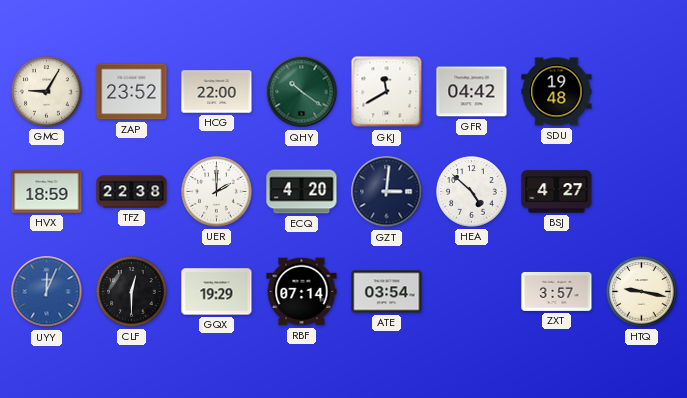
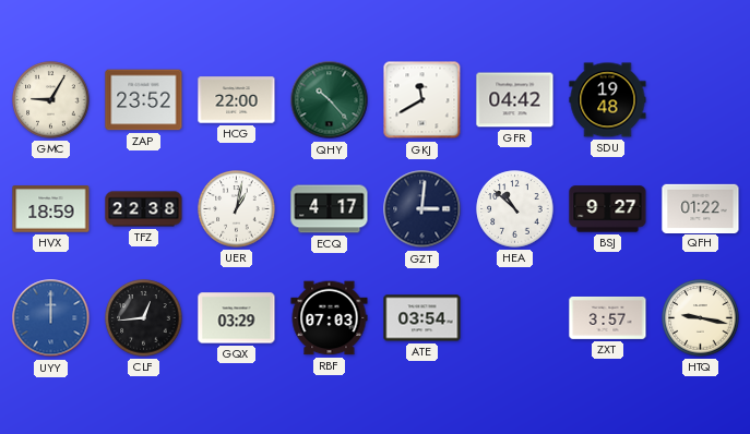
QHY: 10:21 -> 10:23 (330, 100)
UER: 2:00 -> 1:02 (237, 209)
ECQ: 4:20 -> 4:17 (330, 209)
HEA: 4:52 -> 10:52 (515, 209)
BSJ: 4:27 -> 9:27 (608, 209)
QFH: none -> 01:22 (701, 208)
UYY: 12:04 -> 12:00 (51, 318)
CLF: 12:30 -> 12:44 (144, 318)
GQX: 19:29 -> 03:29 (237, 318)
RBF: 07:14 -> 07:03 (330, 318)
